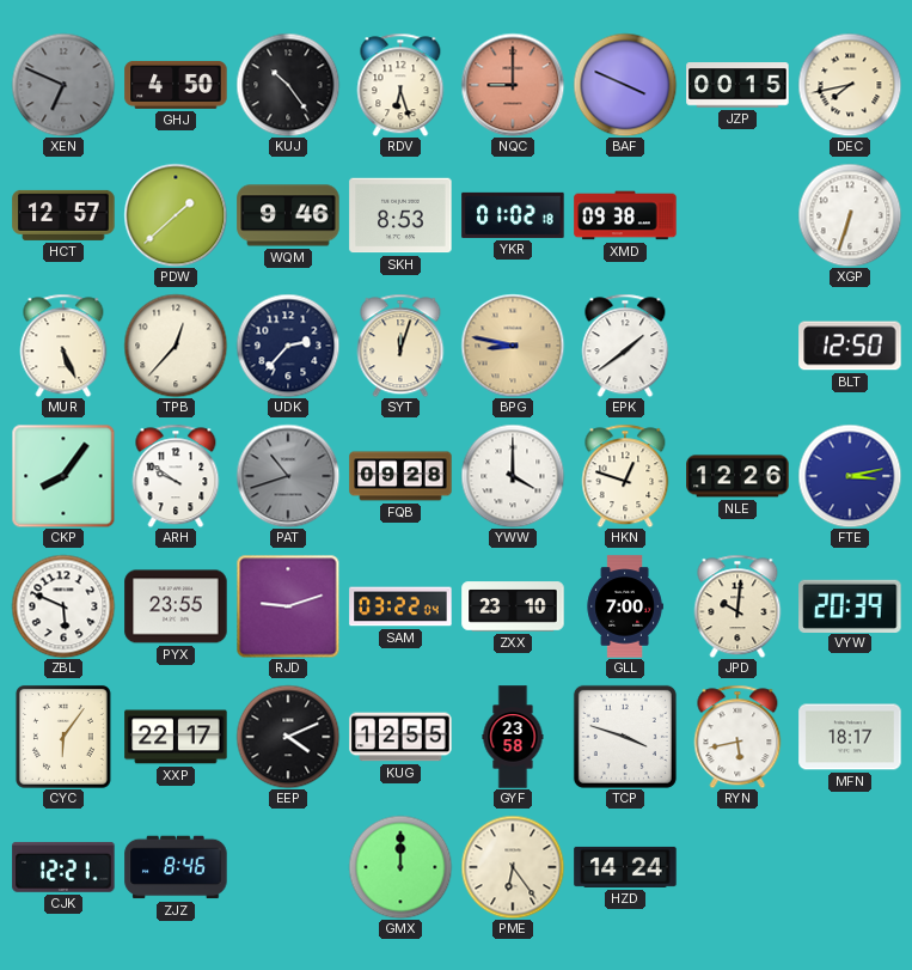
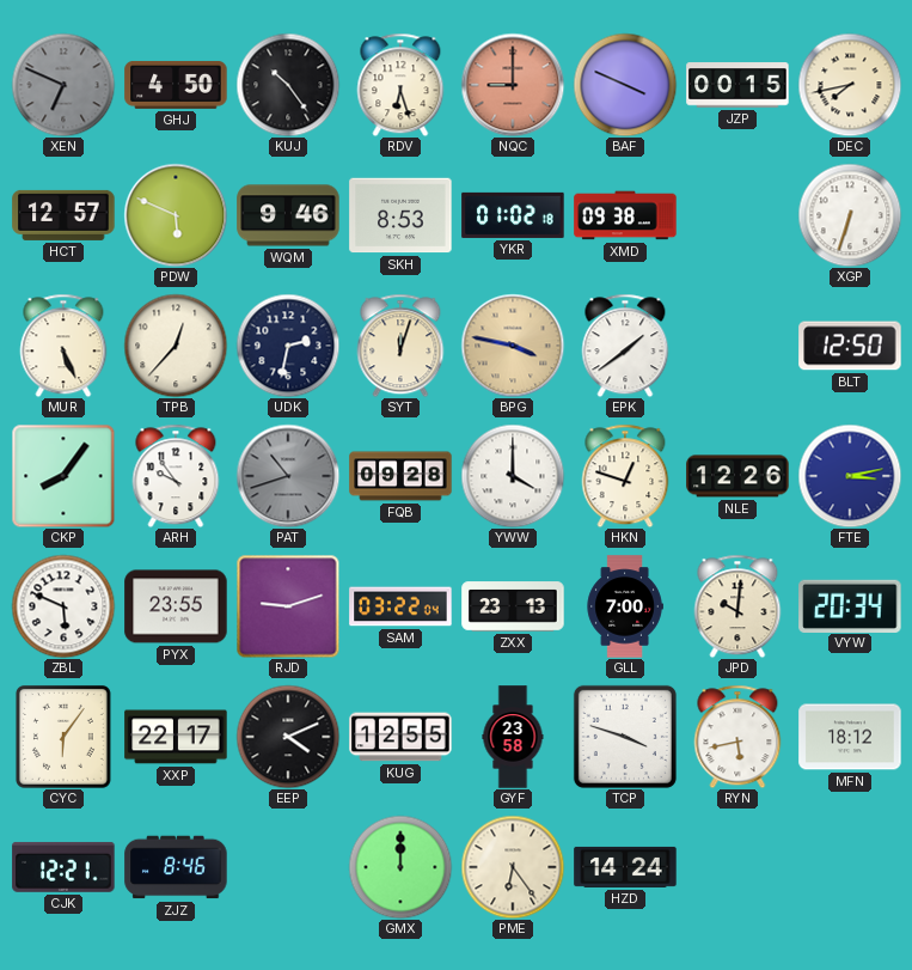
PDW: 1:38 -> 5:49 (176, 215)
UDK: 2:37 -> 2:32 (288, 346)
BPG: 8:47 -> 3:47 (513, 346)
ARH: 9:51 -> 9:54 (176, 476)
ZXX: 23:10 -> 23:13 (513, 606)
VYW: 20:39 -> 20:34 (850, 605)
MFN: 18:17 -> 18:12 (850, 737)
